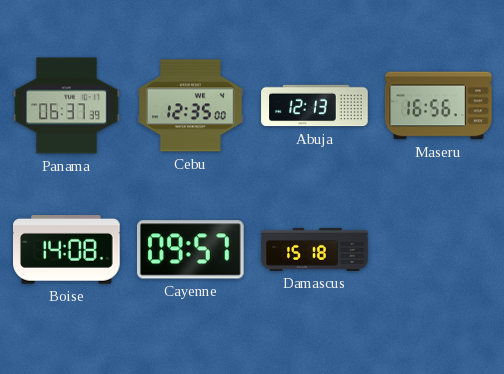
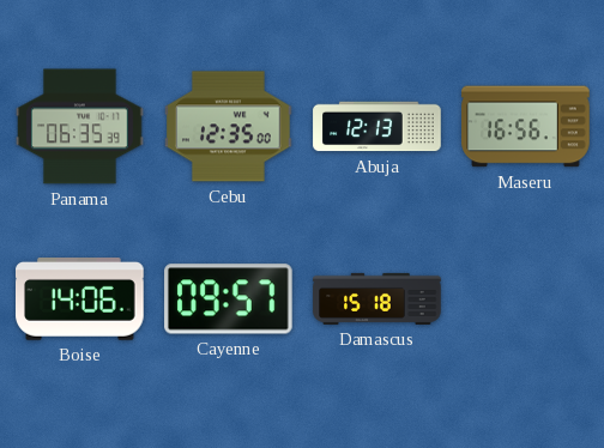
Panama: 06:37 -> 06:35 (80, 127)
Boise: 14:08 -> 14:06 (80, 299)
